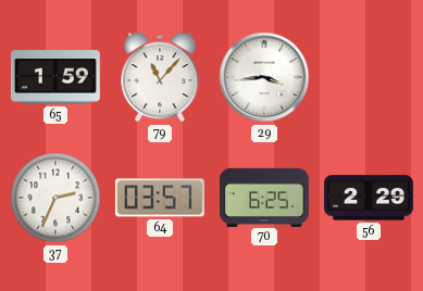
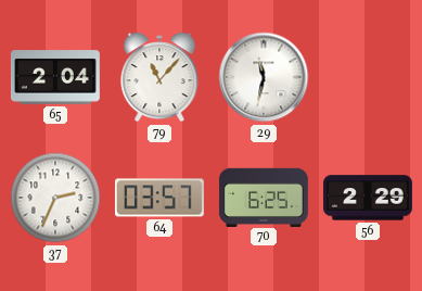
65: 1:59 -> 2:04 (55, 77)
29: 3:44 -> 11:32 (264, 77)
